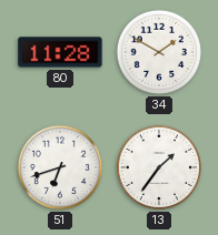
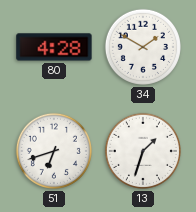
80: 11:28 -> 4:28 (54, 47)
13: 1:36 -> 1:33 (143, 151)
